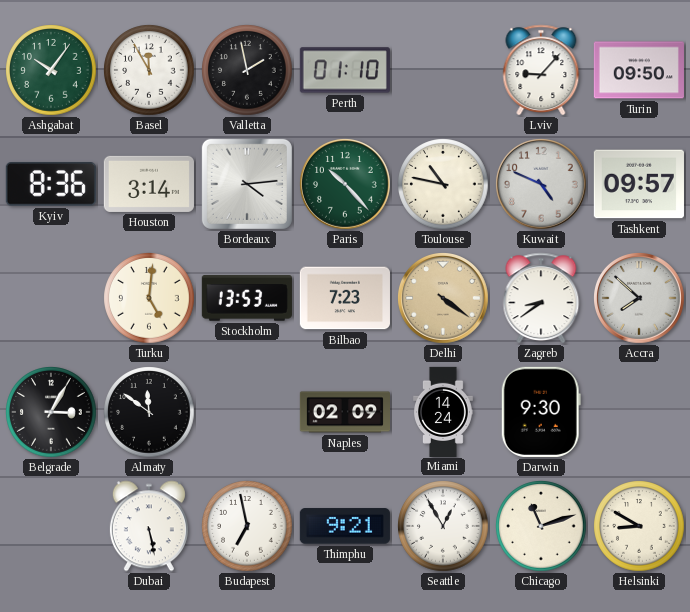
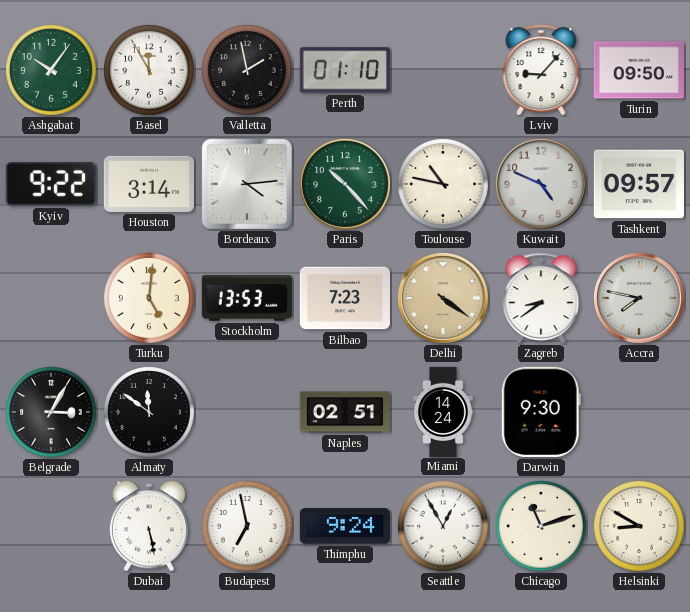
Kyiv: 8:36 -> 9:22 (51, 185)
Accra: 7:52 -> 7:47 (640, 299)
Naples: 02:09 -> 02:51 (344, 412)
Thimphu: 9:21 -> 9:24 (345, 526)
